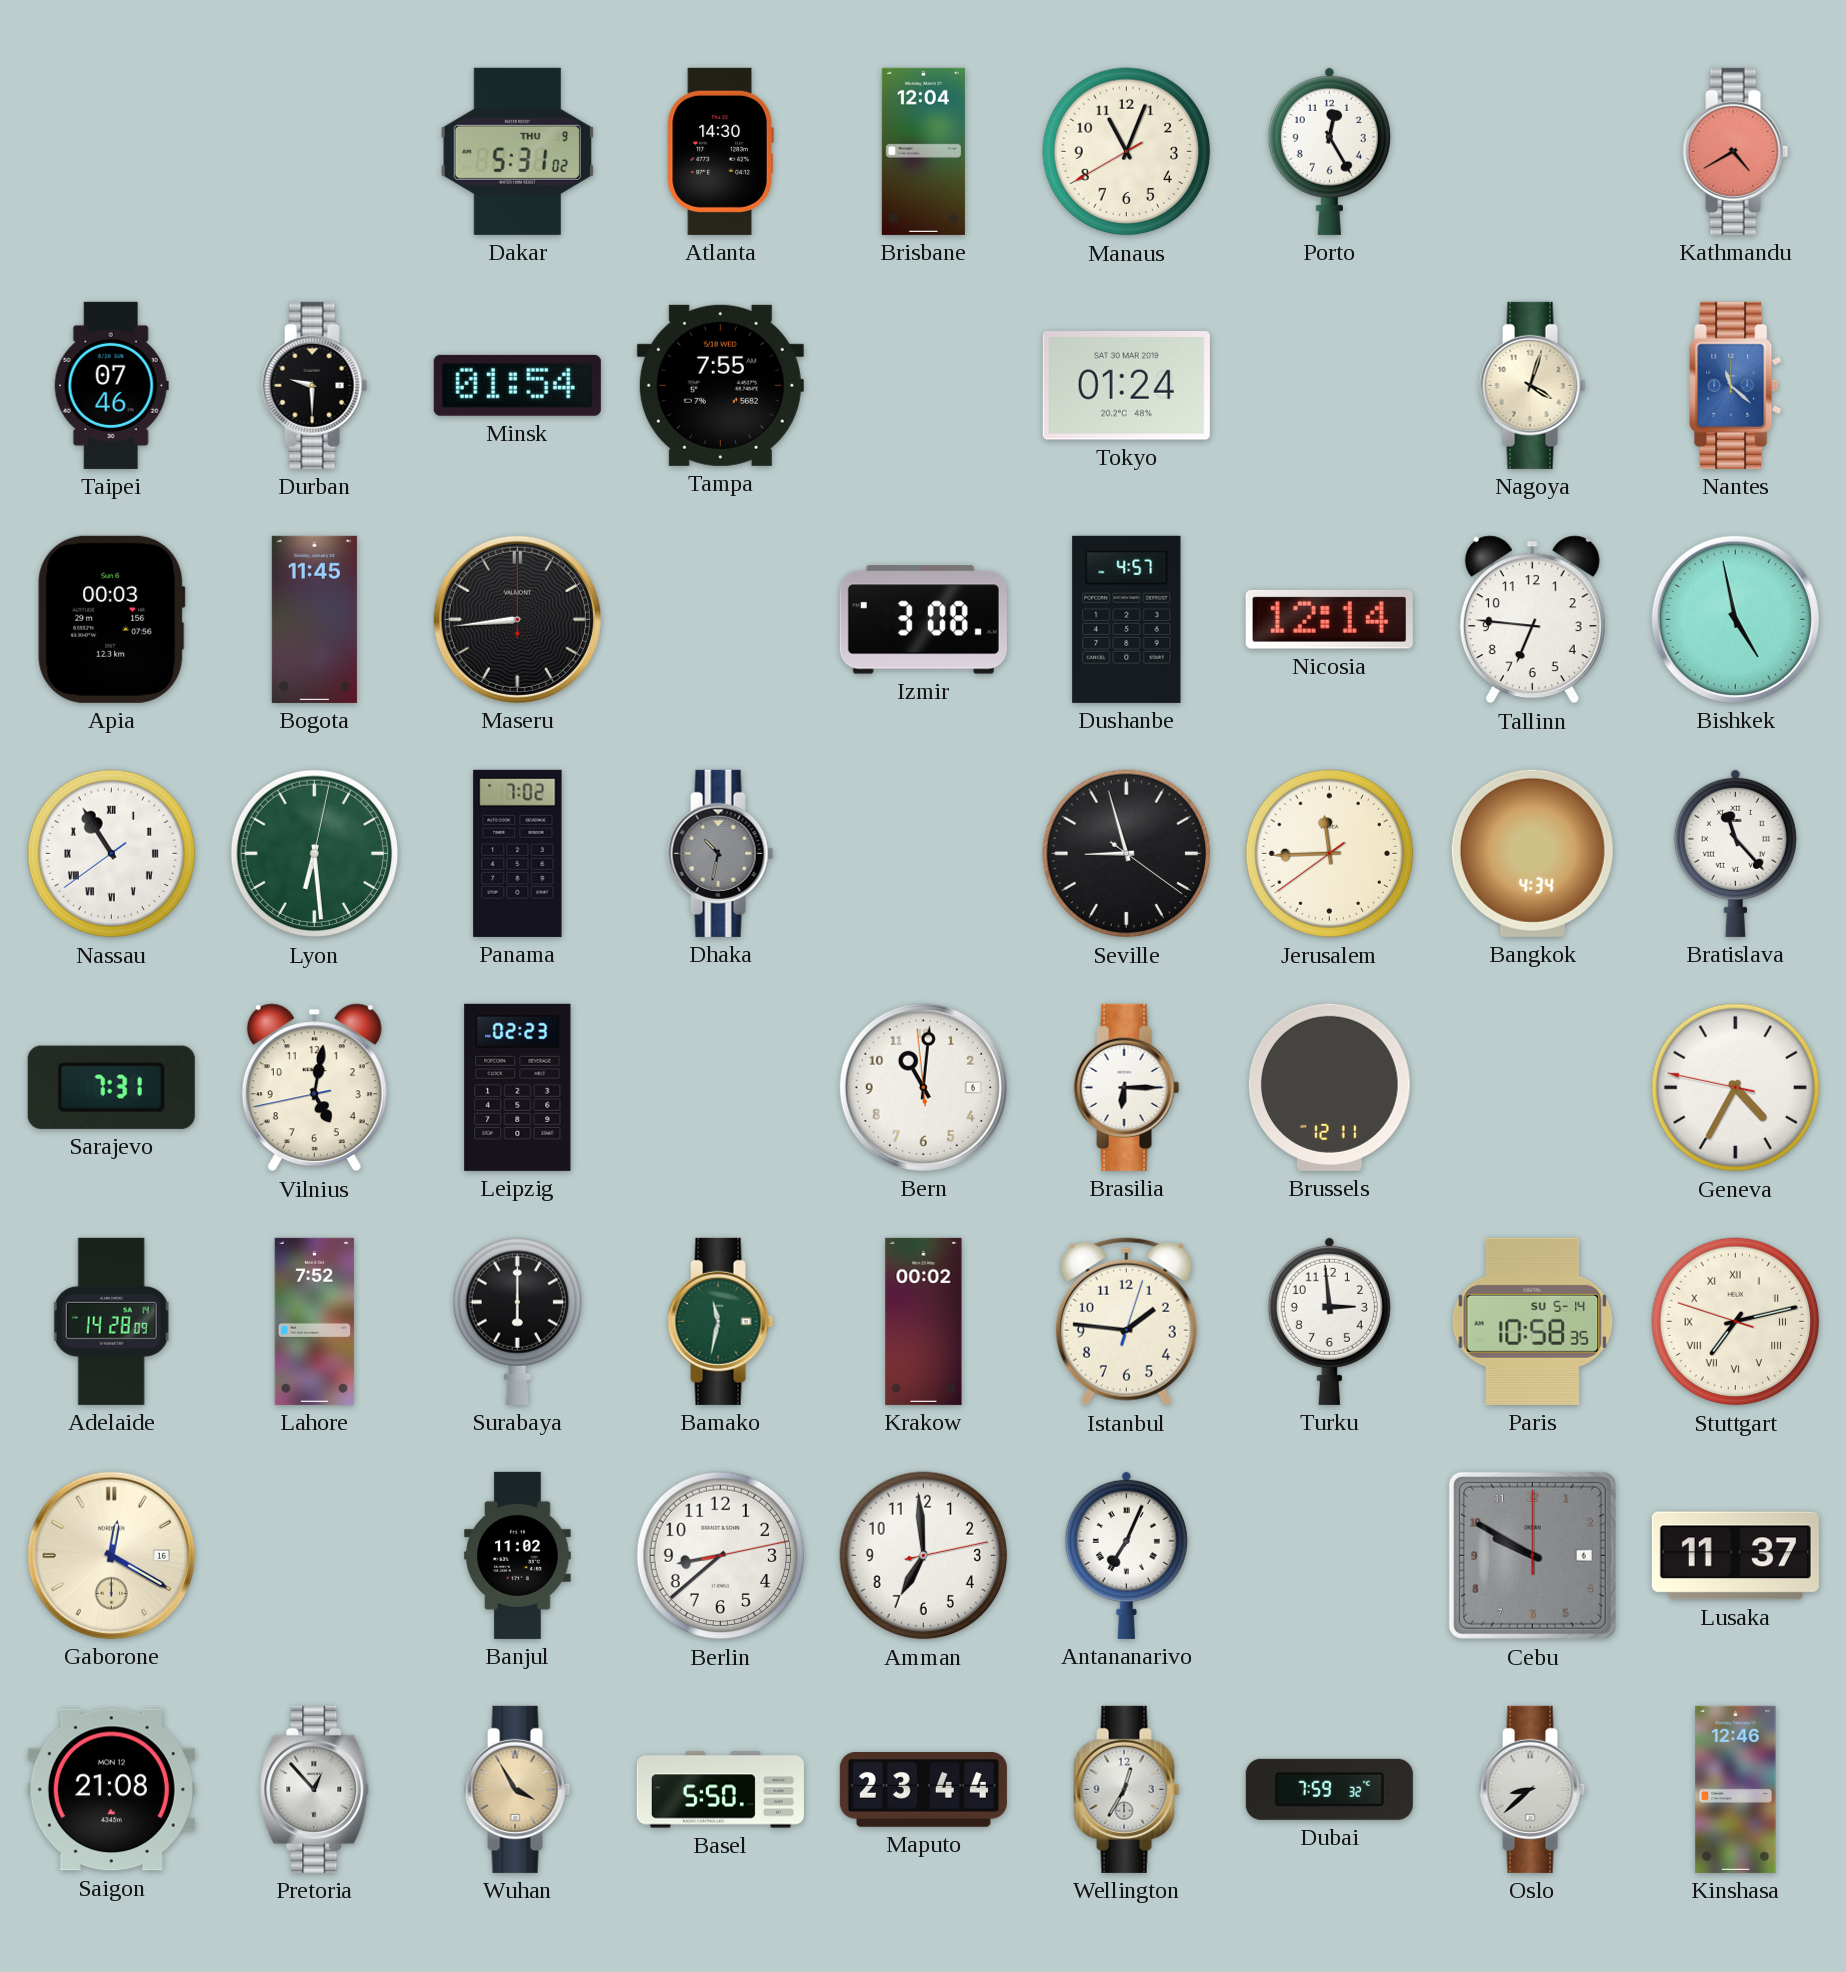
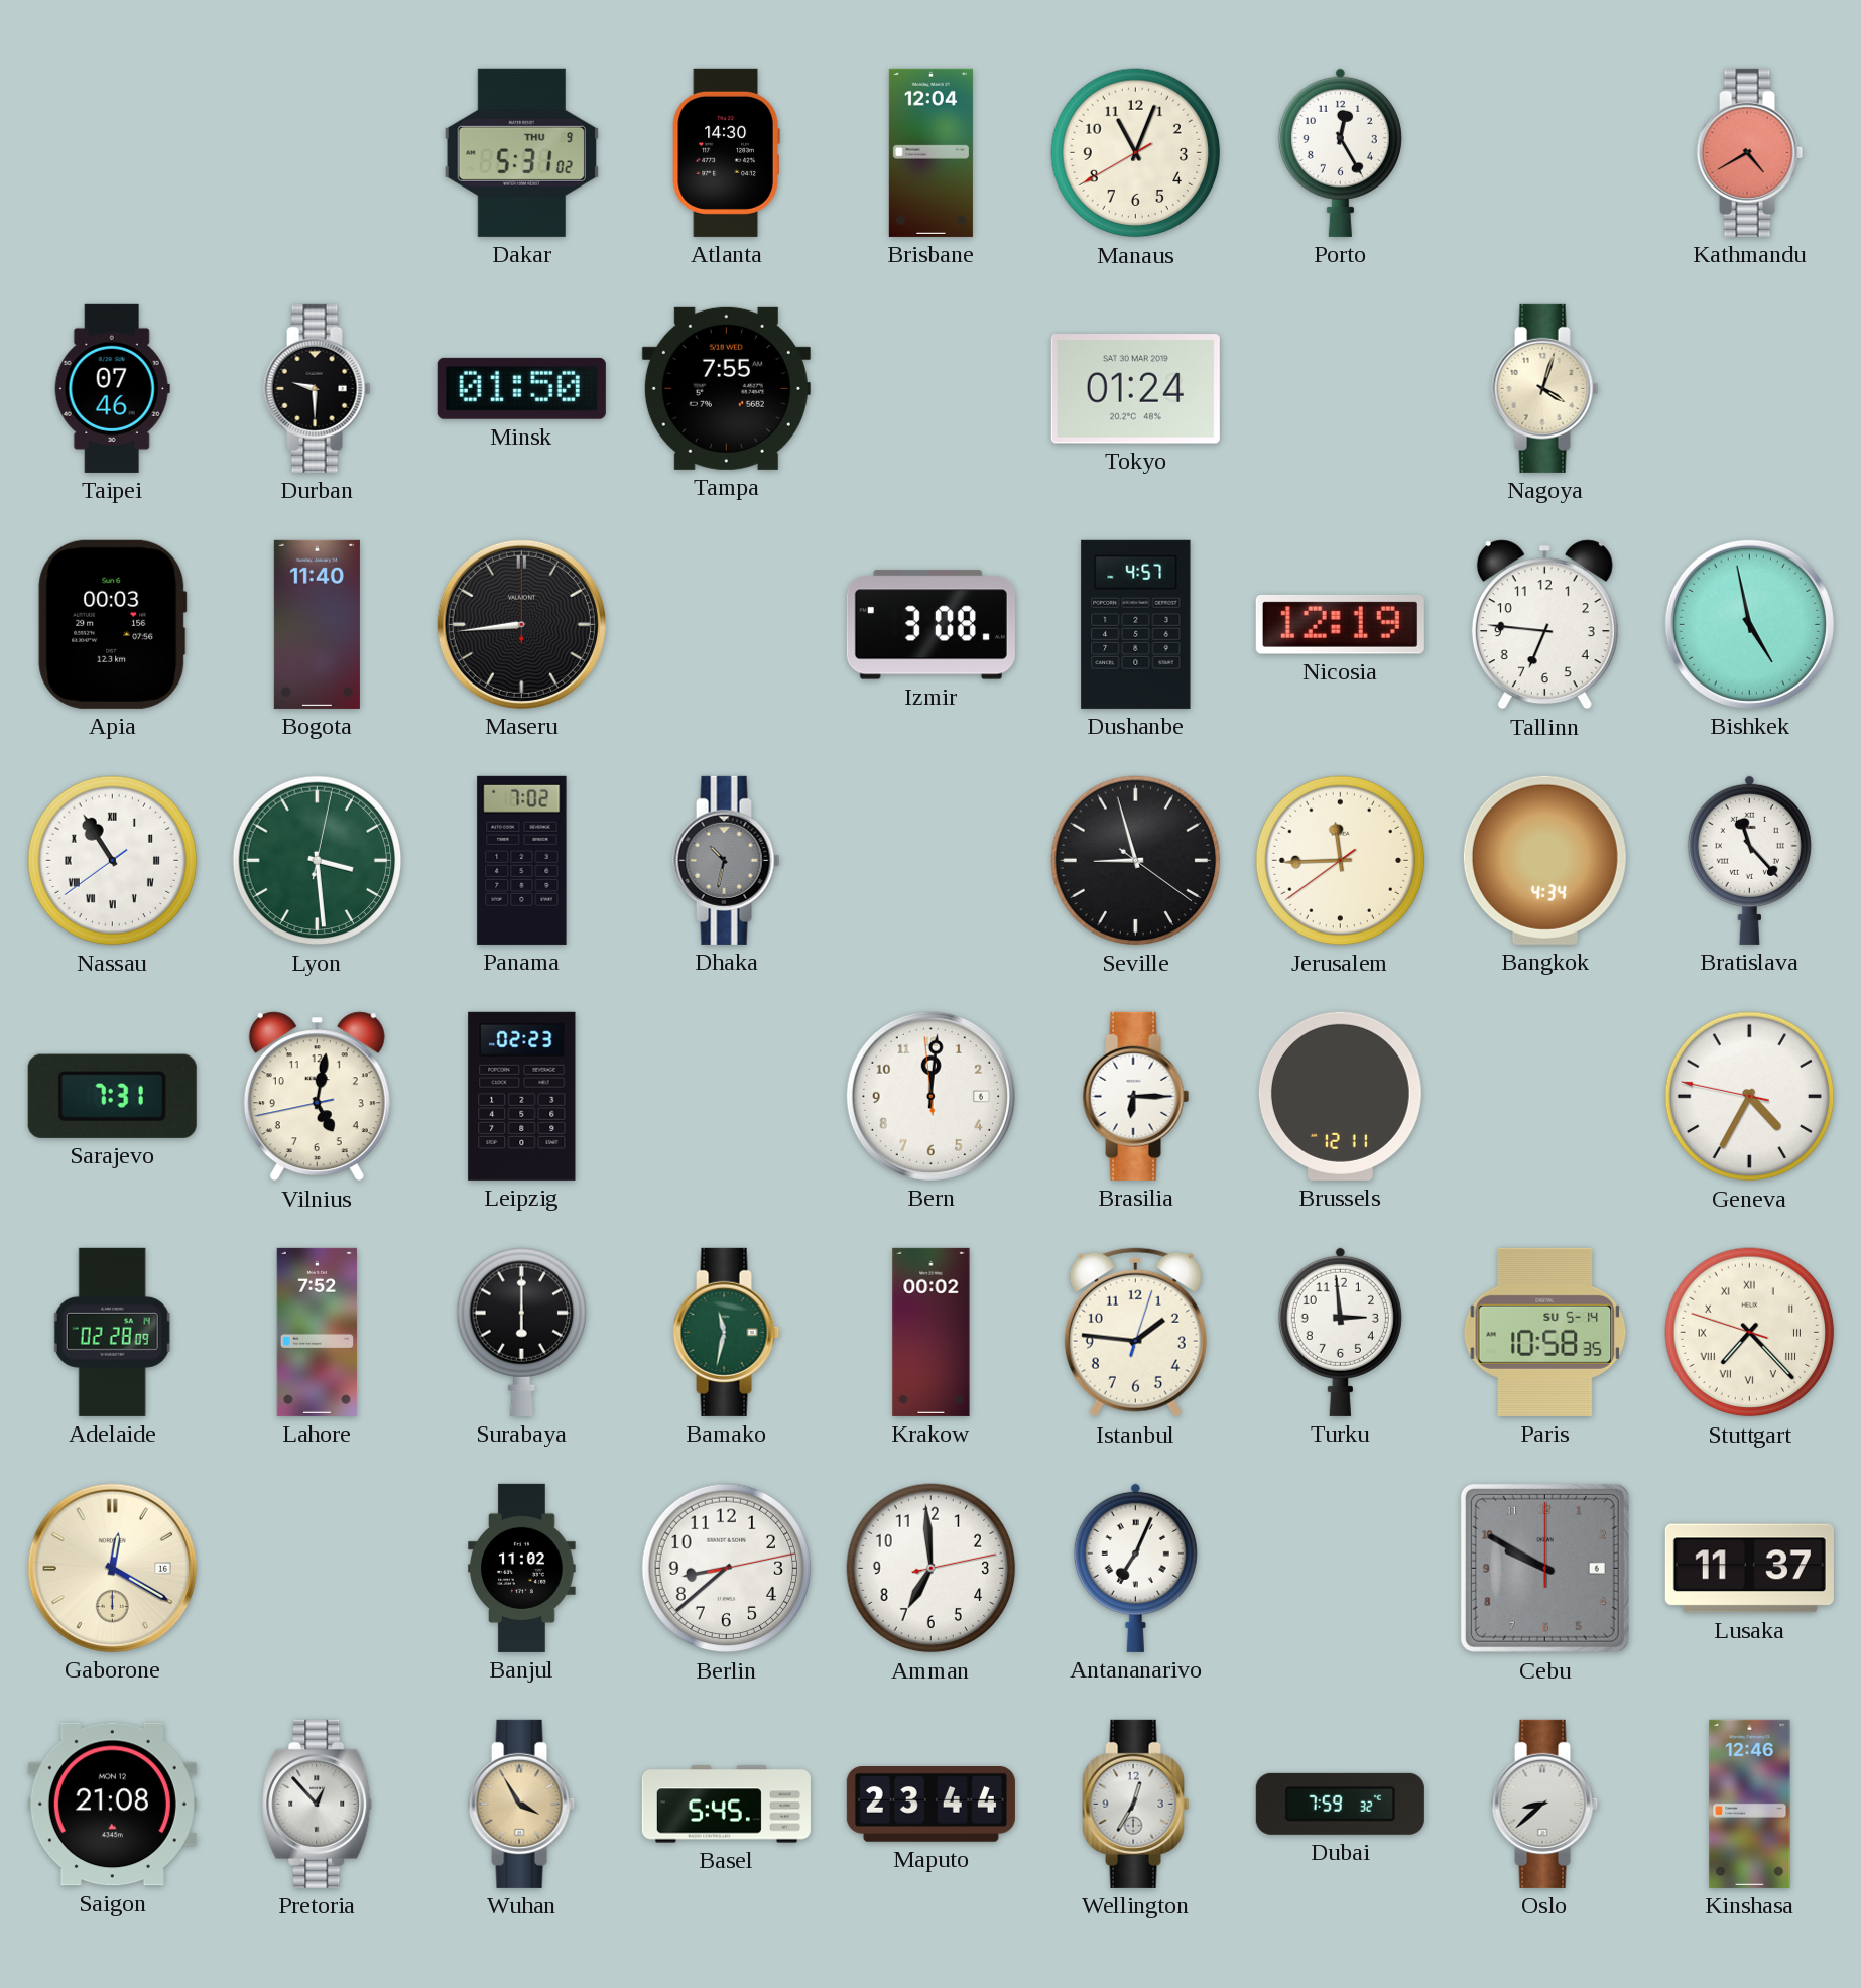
Minsk: 01:54 -> 01:50 (521, 388)
Nantes: 11:22 -> none (1736, 385)
Bogota: 11:45 -> 11:40 (317, 624)
Nicosia: 12:14 -> 12:19 (1340, 624)
Lyon: 6:29 -> 3:29 (318, 861)
Bern: 11:00 -> 12:00 (931, 1096)
Adelaide: 14:28 -> 02:28 (112, 1332)
Stuttgart: 7:12 -> 7:22 (1750, 1333)
Basel: 5:50 -> 5:45 (726, 1805)
